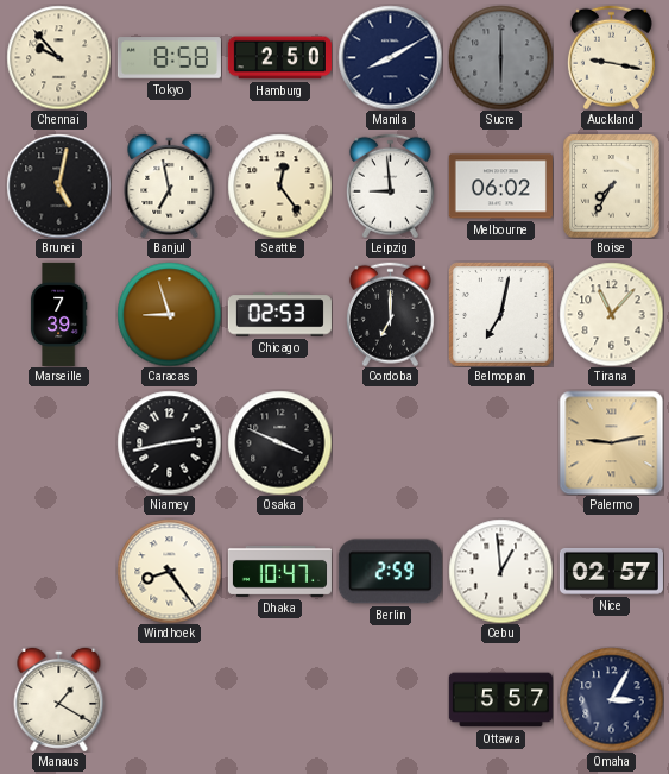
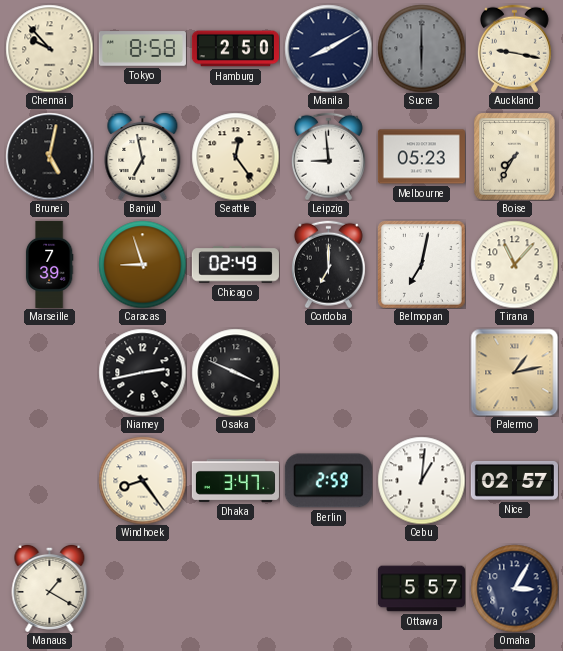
Melbourne: 06:02 -> 05:23 (421, 157)
Chicago: 02:53 -> 02:49 (235, 265)
Palermo: 9:13 -> 1:13 (514, 372)
Dhaka: 10:47 -> 3:47 (235, 480)
Cebu: 12:59 -> 1:01 (421, 480)
